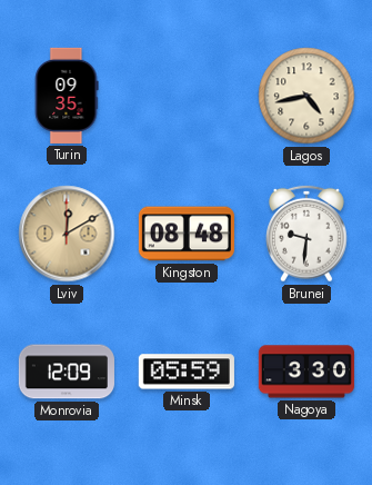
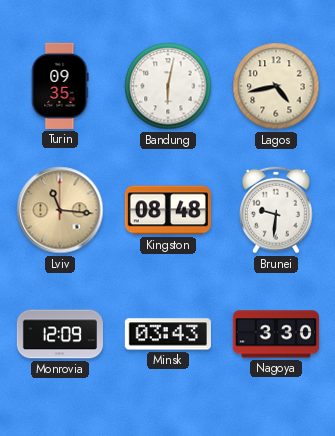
Bandung: none -> 6:02 (168, 86)
Lviv: 12:10 -> 11:16 (60, 210)
Minsk: 05:59 -> 03:43 (168, 334)
